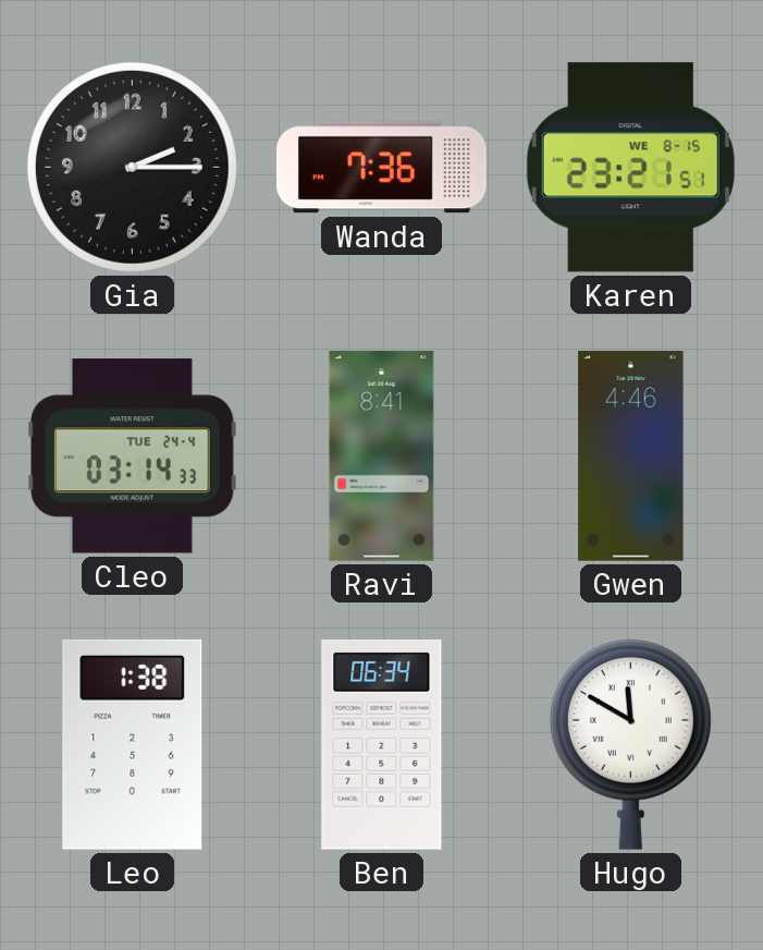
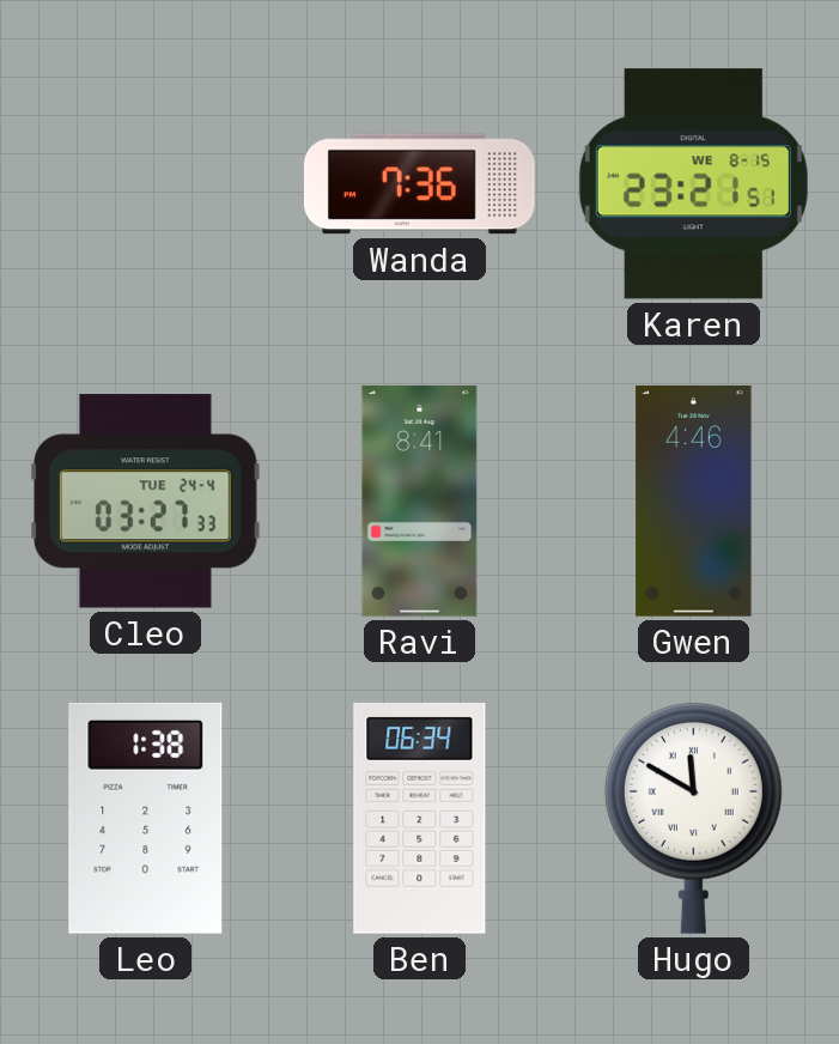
Gia: 2:15 -> none (132, 167)
Cleo: 03:14 -> 03:27 (145, 502)
